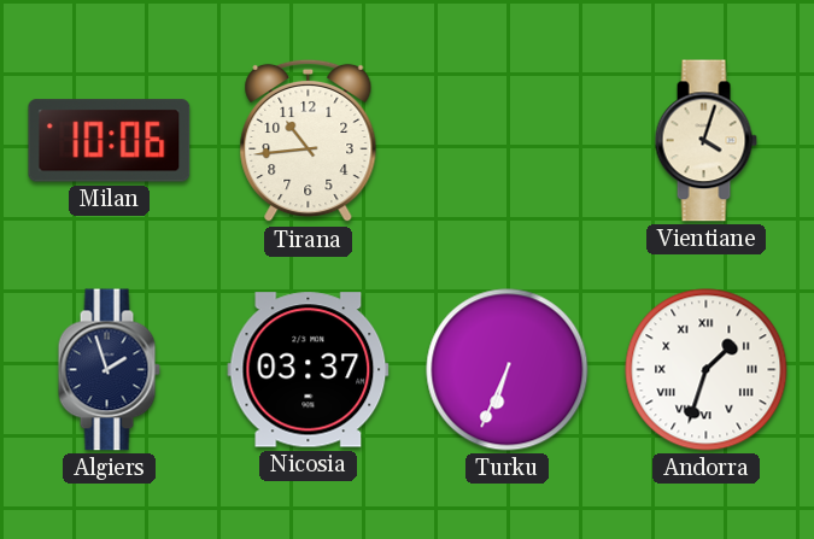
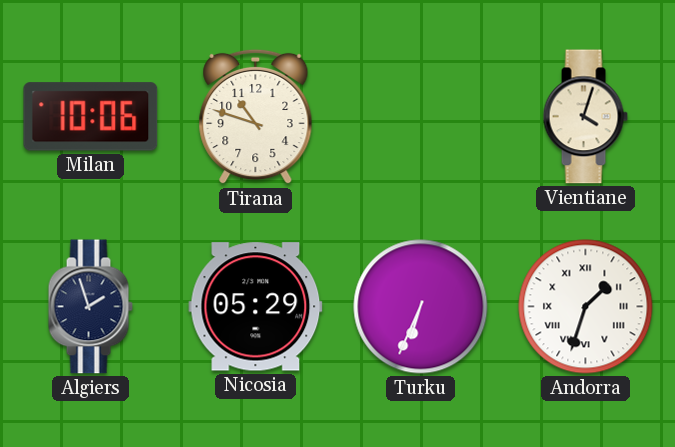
Tirana: 10:44 -> 10:48 (256, 117)
Nicosia: 03:37 -> 05:29 (256, 307)
